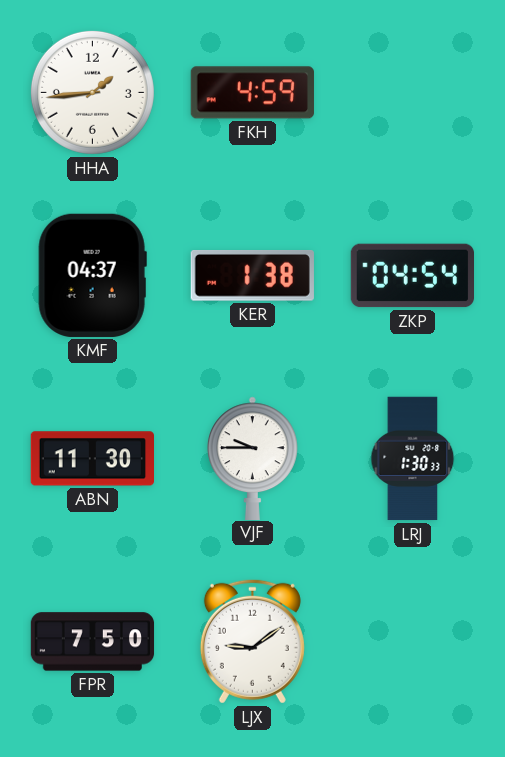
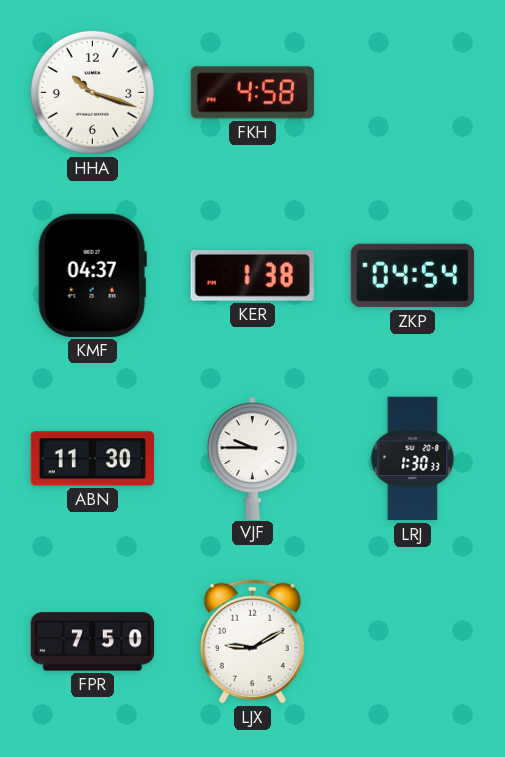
HHA: 1:44 -> 10:18 (92, 92)
FKH: 4:59 -> 4:58 (252, 93)
LJX: 9:09 -> 9:10 (252, 641)
